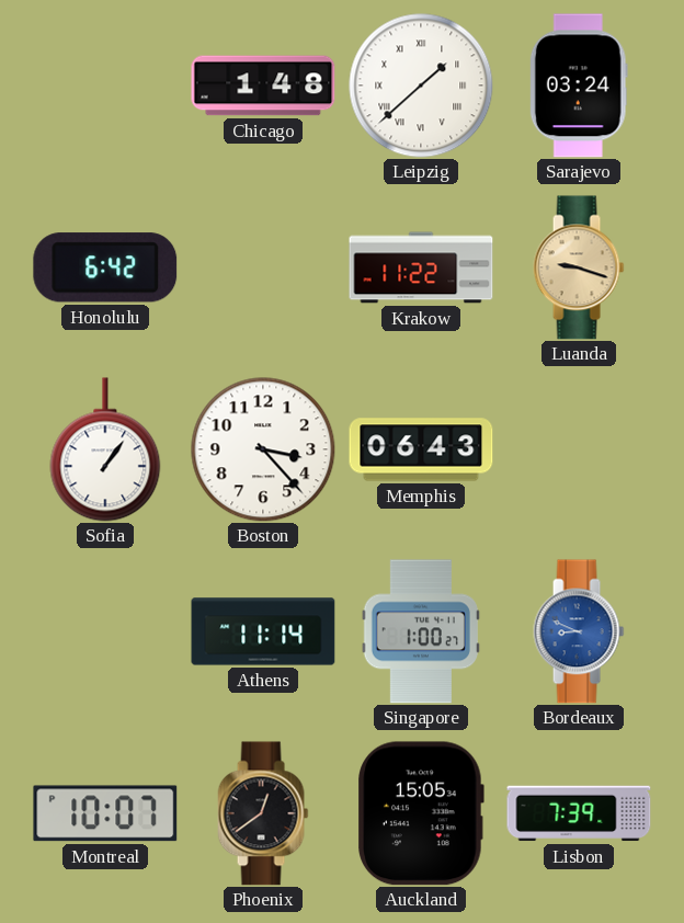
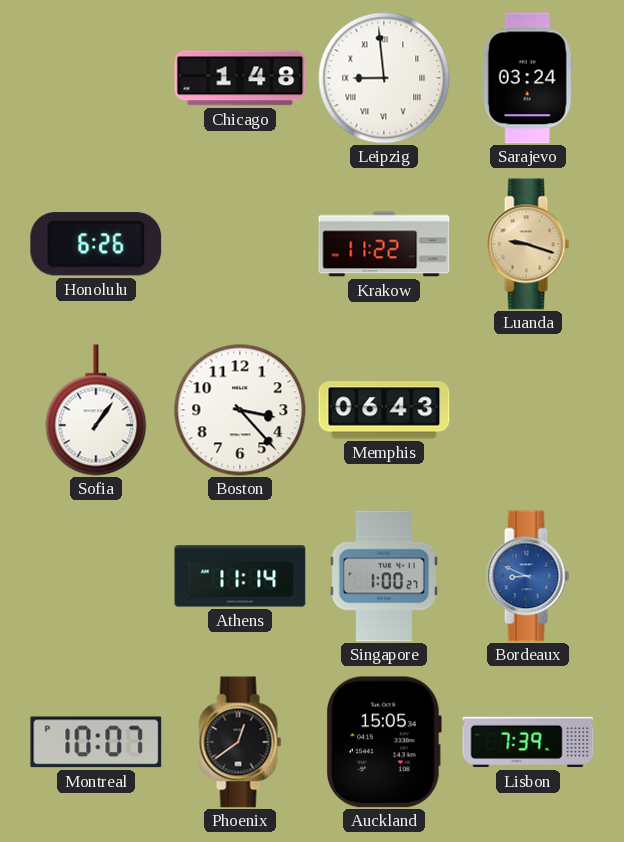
Leipzig: 1:38 -> 8:59 (384, 78)
Honolulu: 6:42 -> 6:26 (96, 244)
